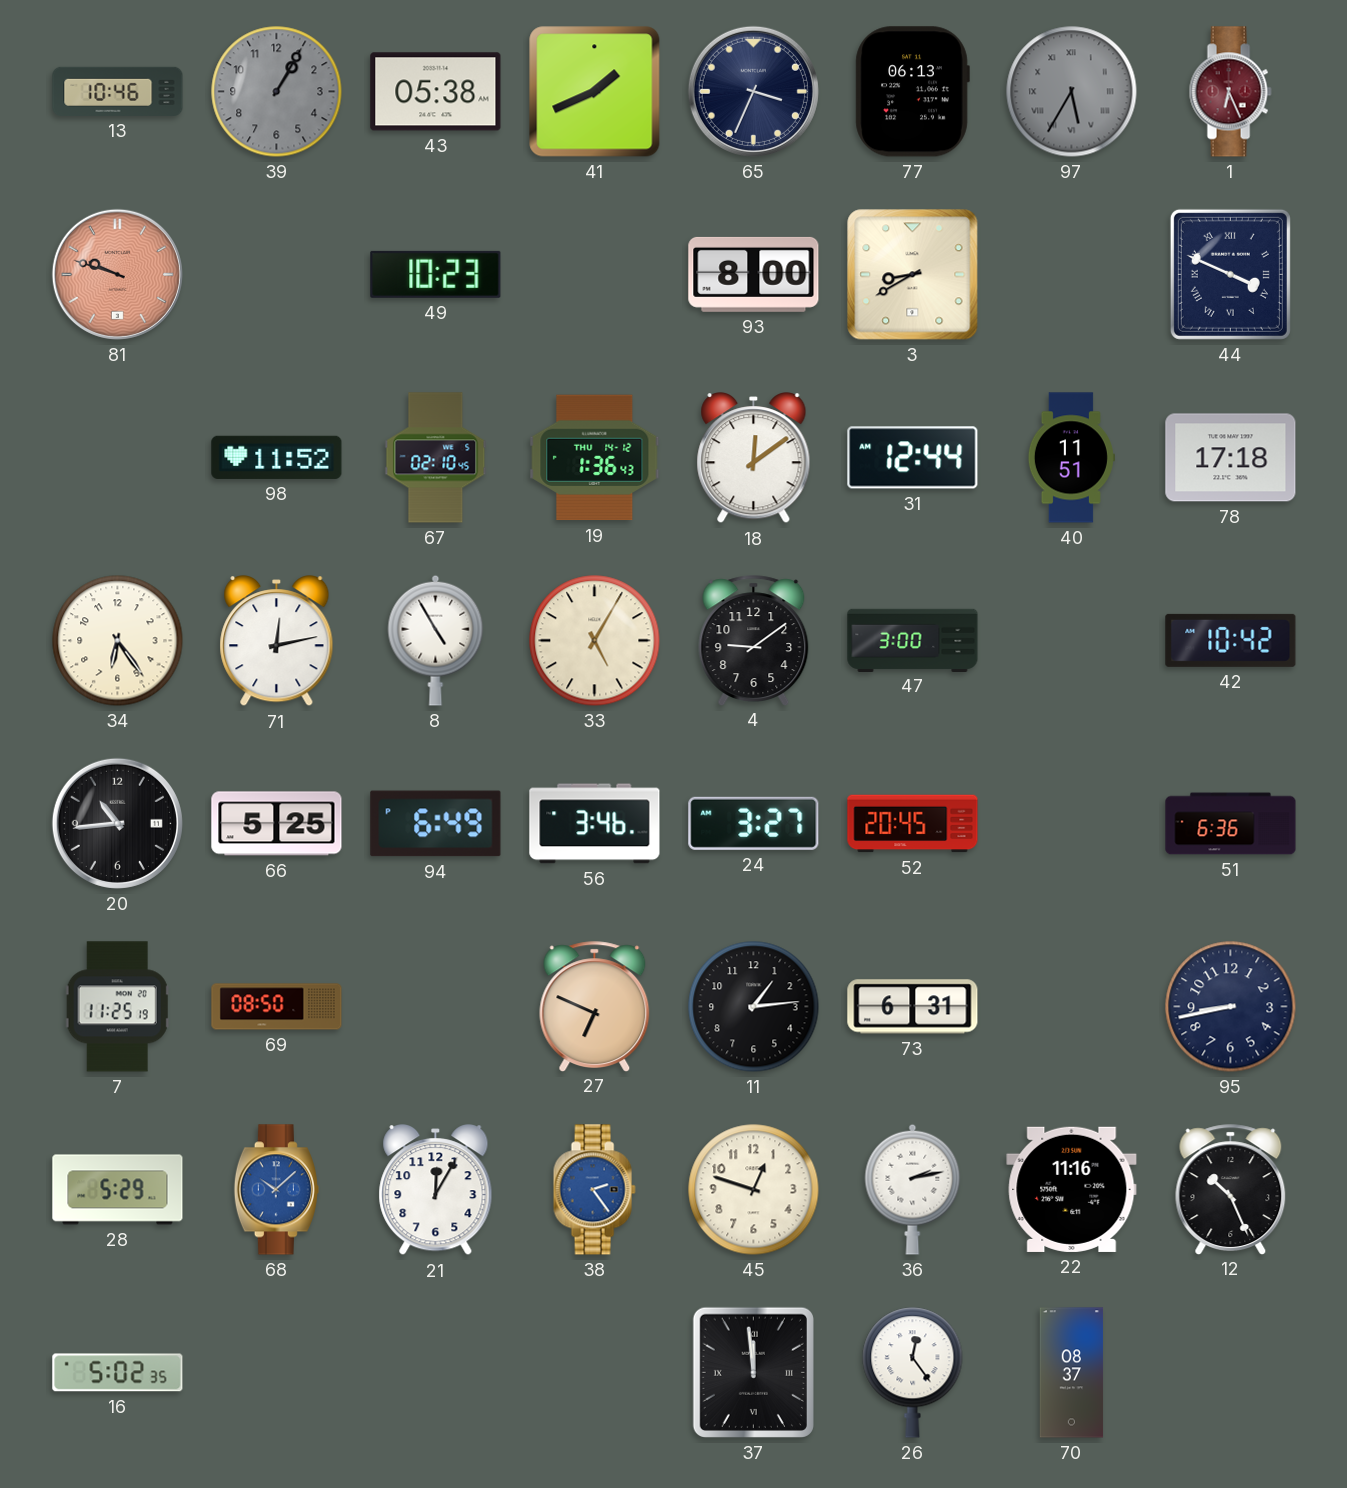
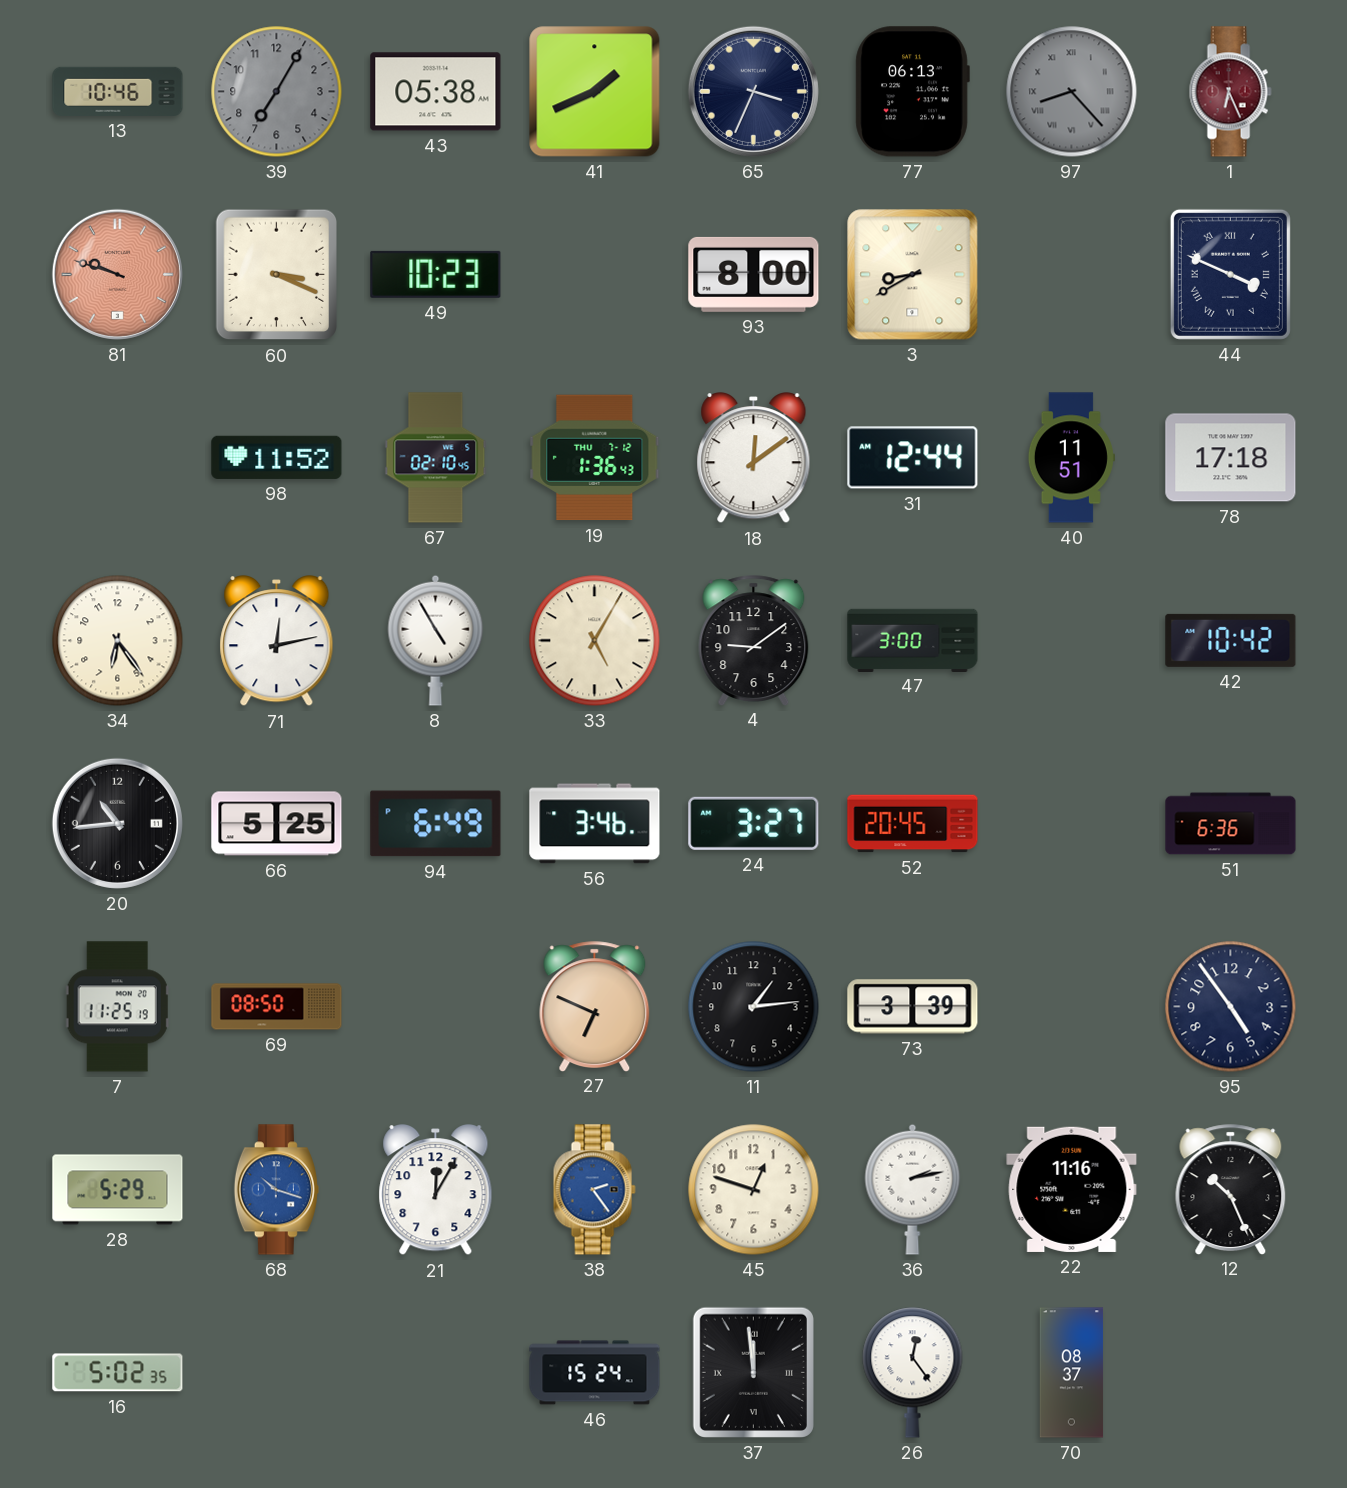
39: 1:05 -> 7:05 (277, 92)
97: 5:35 -> 8:23 (1072, 92)
60: none -> 3:19 (276, 275)
19 date: THU 14-12 -> THU 7-12 (595, 458)
73: 6:31 -> 3:39 (913, 1007)
95: 8:43 -> 4:54 (1231, 1007)
68: 10:08 -> 10:18 (276, 1190)
46: none -> 15:24 (595, 1373)
